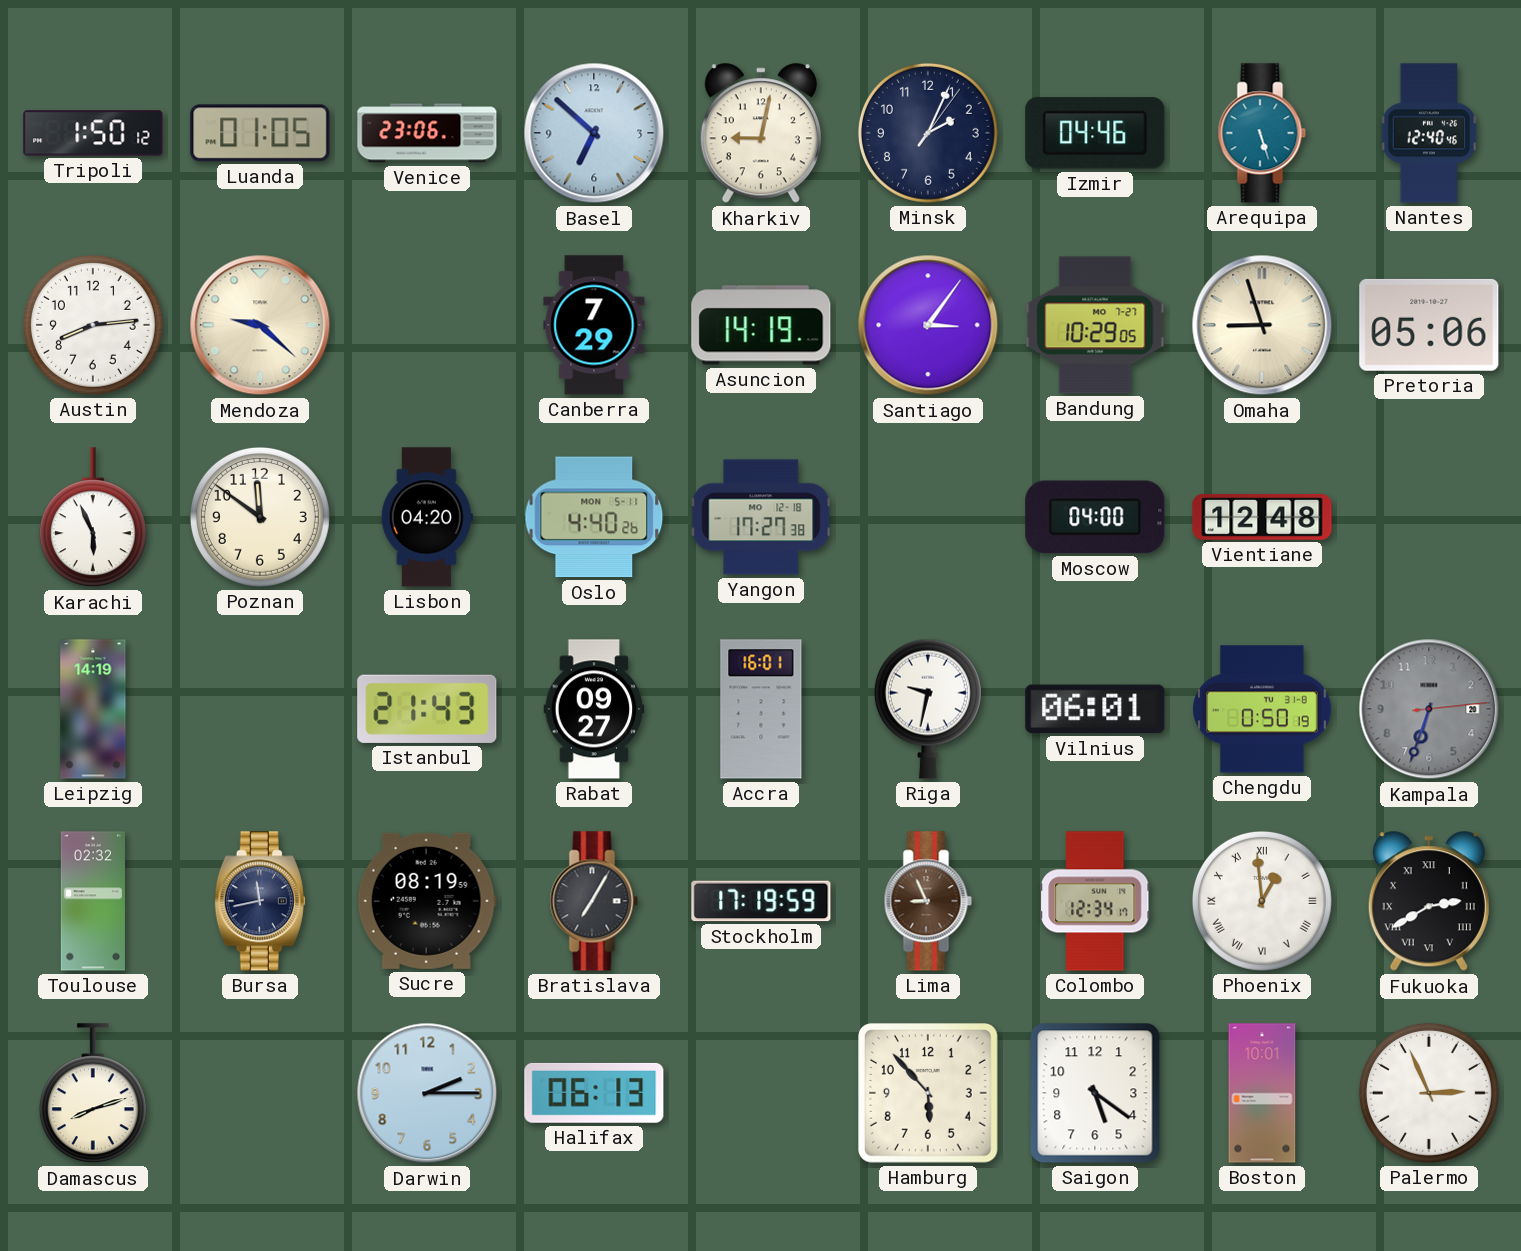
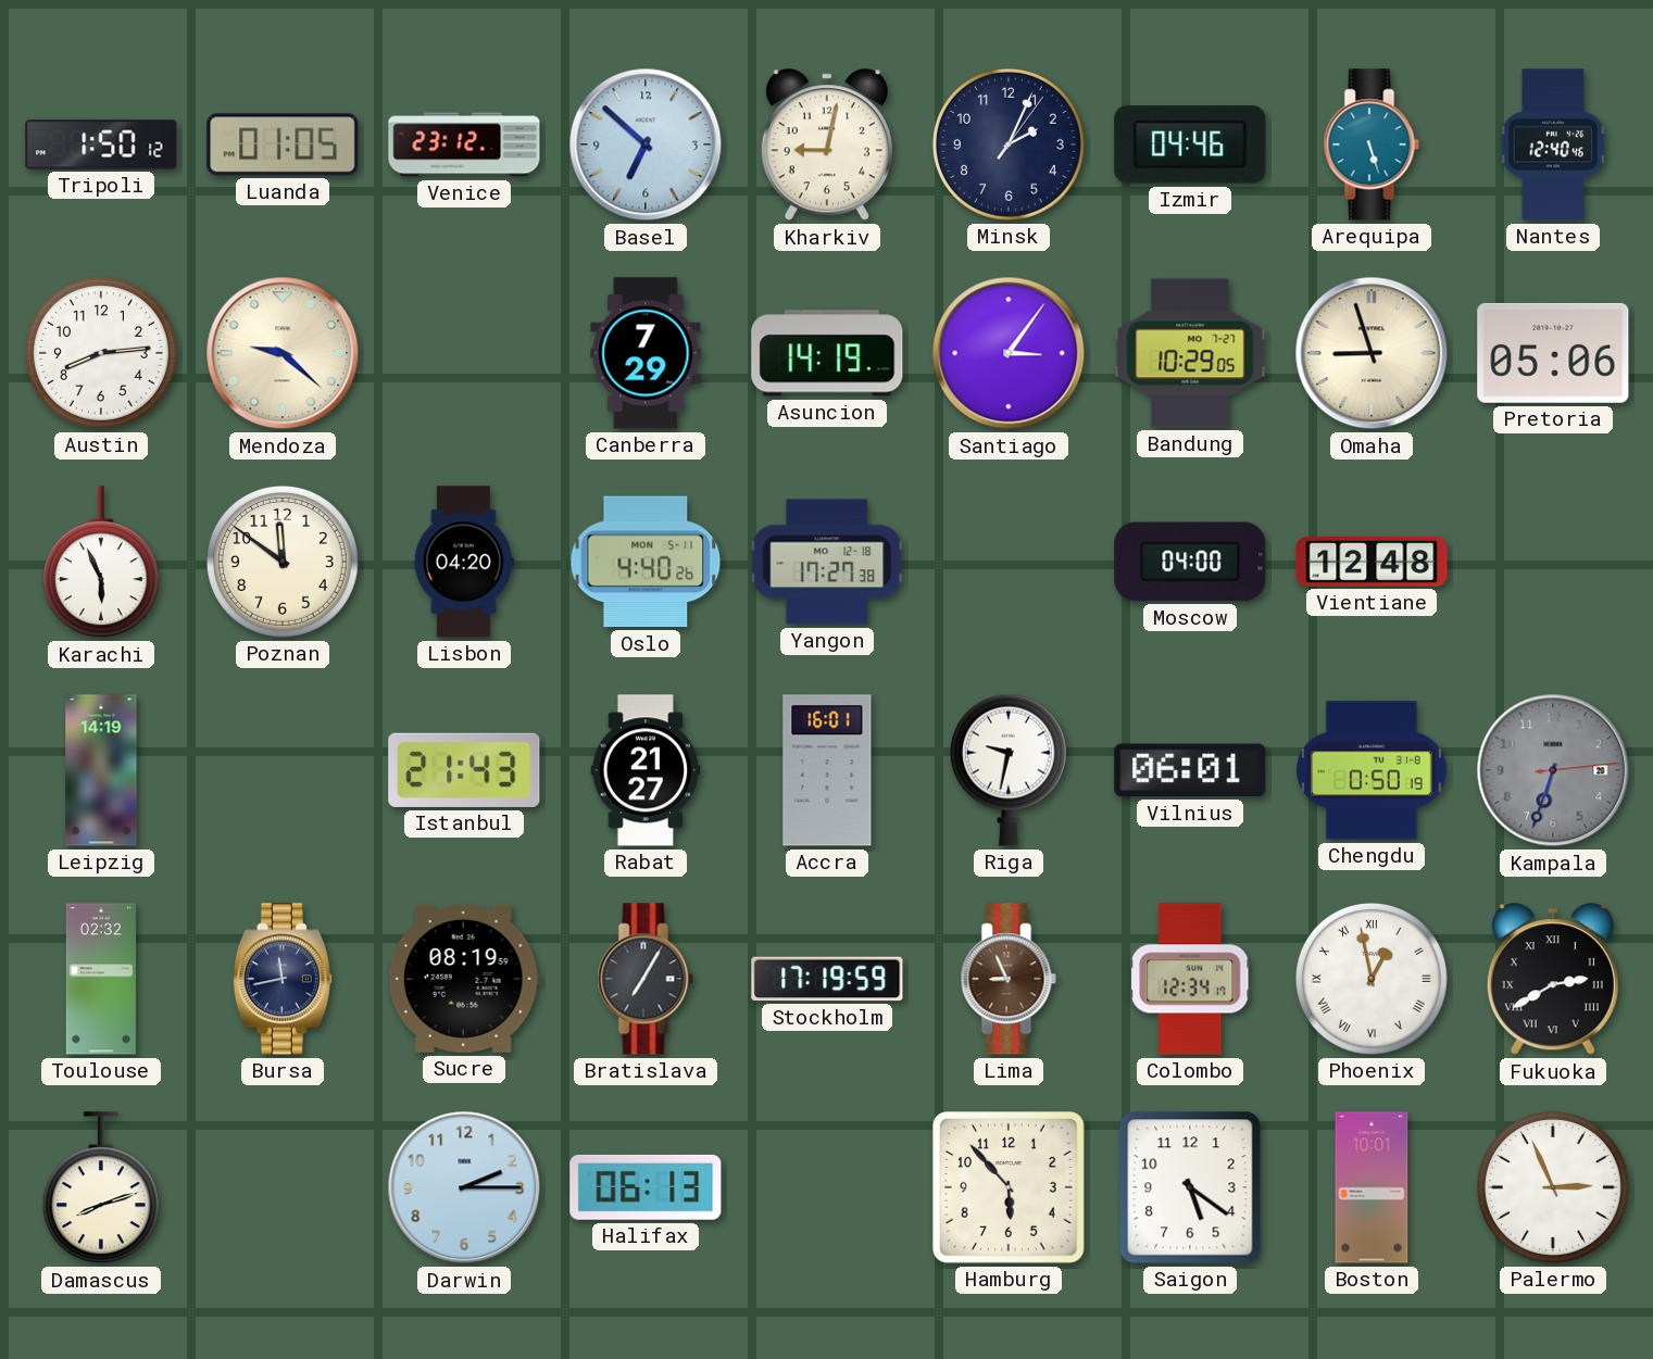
Venice: 23:06 -> 23:12 (464, 144)
Rabat: 09:27 -> 21:27 (646, 770)
Phoenix: 12:59 -> 12:58 (1372, 979)
